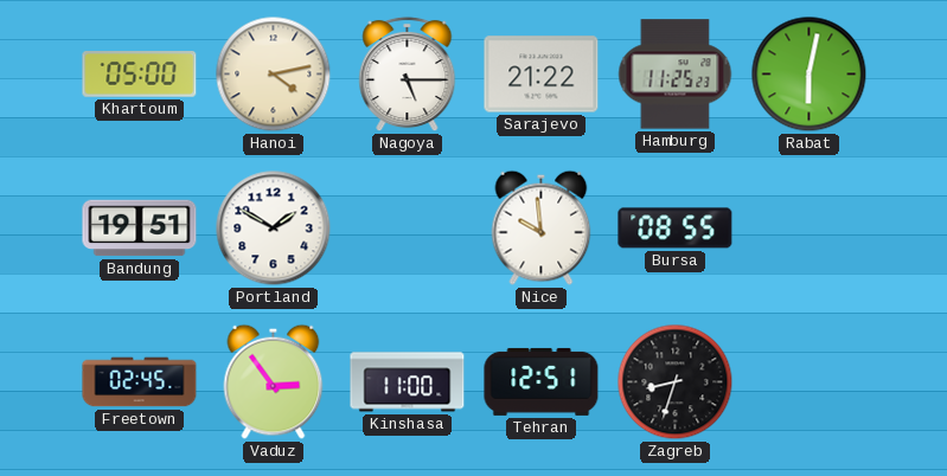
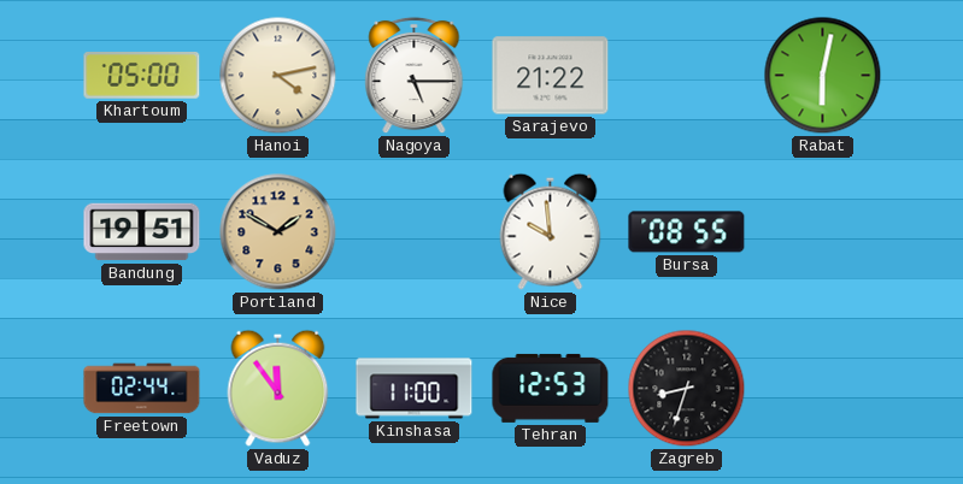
Hamburg: 11:25 -> none (676, 75)
Portland dial: white -> champagne (278, 232)
Freetown: 02:45 -> 02:44 (142, 389)
Vaduz: 2:54 -> 11:54 (278, 388)
Tehran: 12:51 -> 12:53 (551, 388)
